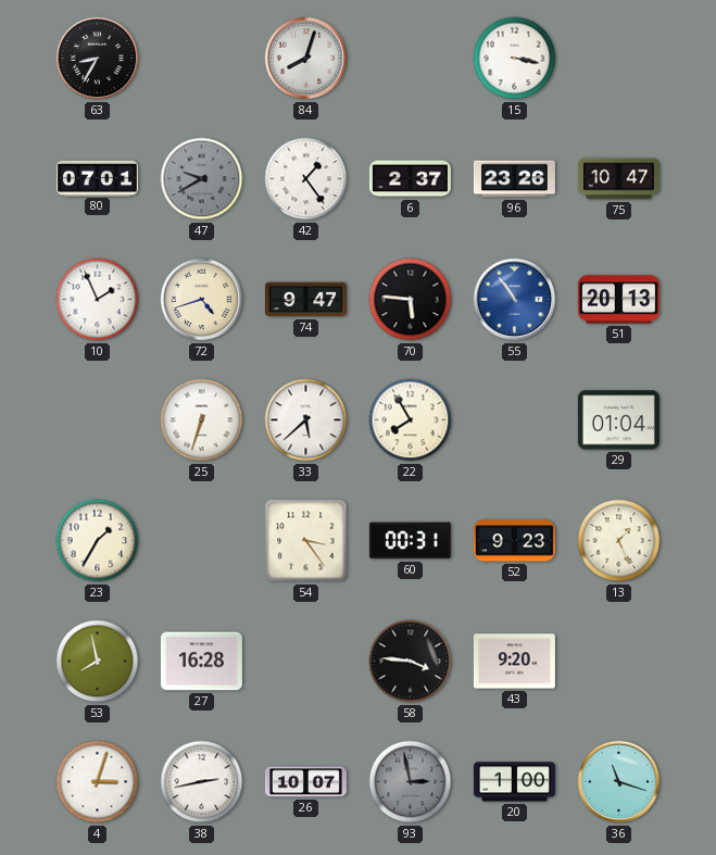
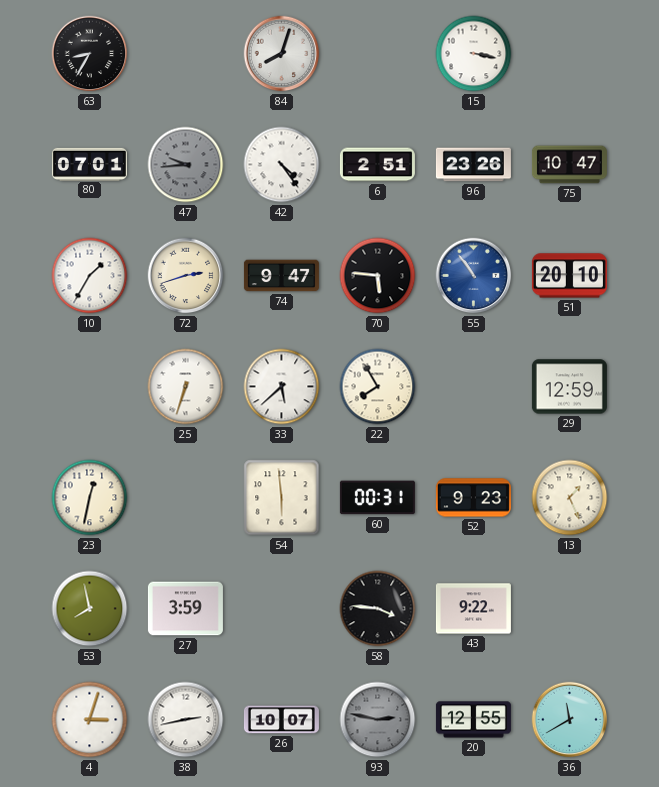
47: 9:40 -> 9:44 (186, 165)
42: 1:24 -> 4:24 (282, 165)
6: 2:37 -> 2:51 (377, 165)
10: 1:56 -> 1:35 (90, 276)
72: 4:42 -> 2:42 (186, 276)
51: 20:13 -> 20:10 (569, 276)
29: 01:04 -> 12:59 (569, 387)
23: 1:35 -> 12:32 (90, 498)
54: 3:24 -> 5:59 (282, 498)
27: 16:28 -> 3:59 (185, 609)
43: 9:20 -> 9:22 (473, 609)
93: 2:58 -> 2:47 (378, 720)
20: 1:00 -> 12:55 (473, 720)
36: 11:18 -> 11:40 (570, 720)
